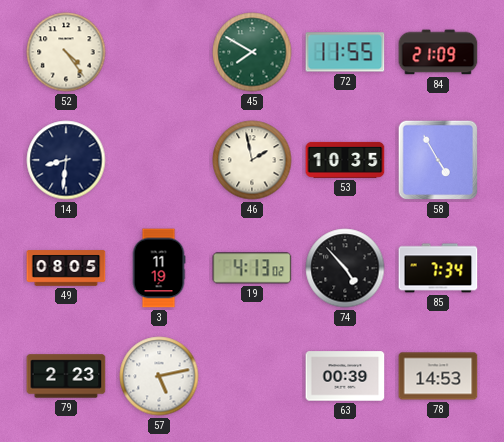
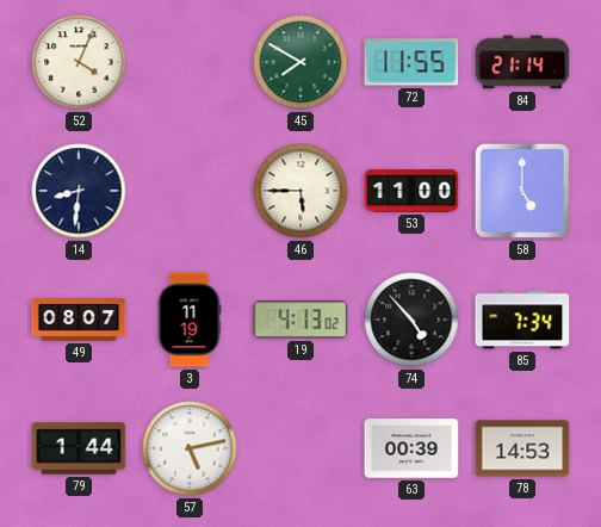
52: 4:24 -> 4:04 (79, 62)
84: 21:09 -> 21:14 (522, 62)
46: 1:58 -> 5:45 (300, 191)
53: 10:35 -> 11:00 (411, 191)
58: 4:55 -> 5:00 (522, 191)
49: 08:05 -> 08:07 (79, 320)
79: 2:23 -> 1:44 (79, 448)
